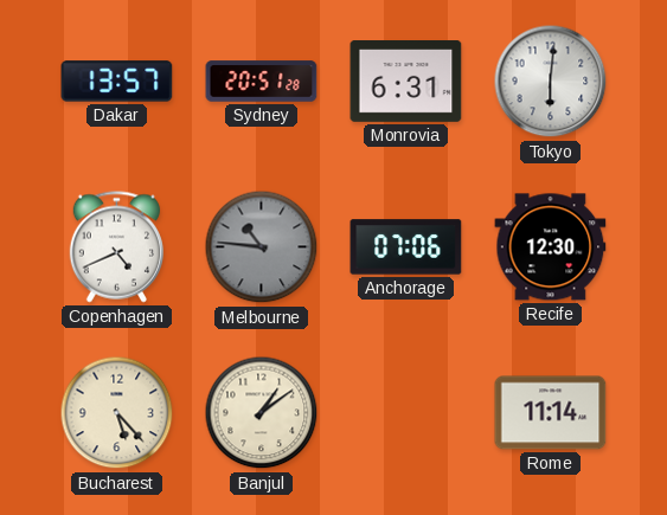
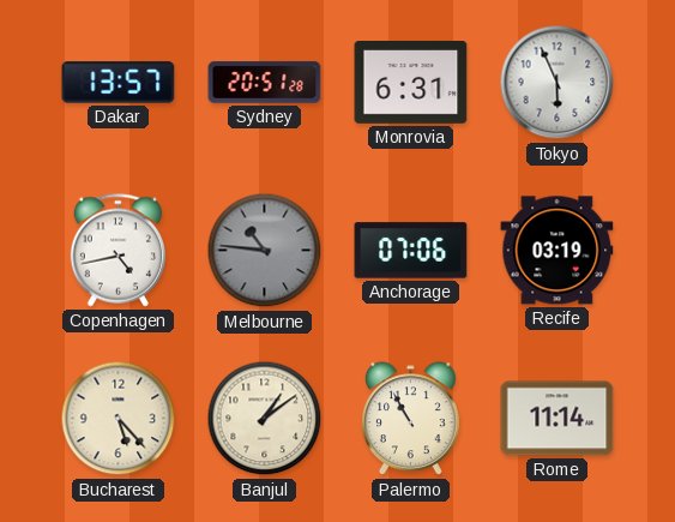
Tokyo: 6:01 -> 5:56 (558, 83)
Copenhagen: 4:41 -> 4:43 (117, 251)
Recife: 12:30 -> 03:19 (558, 251)
Palermo: none -> 10:55 (411, 419)
